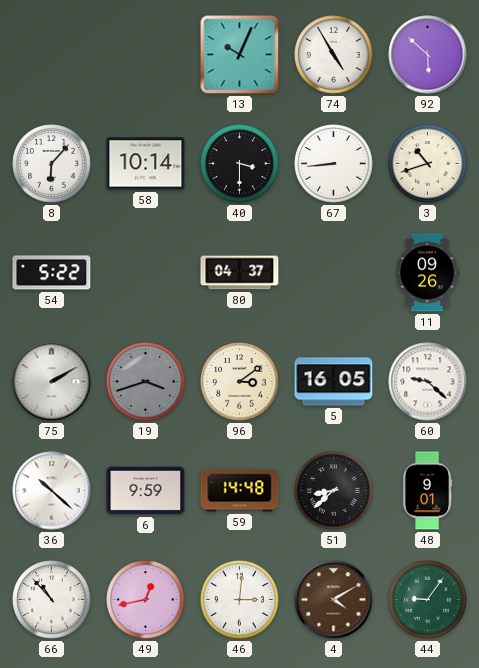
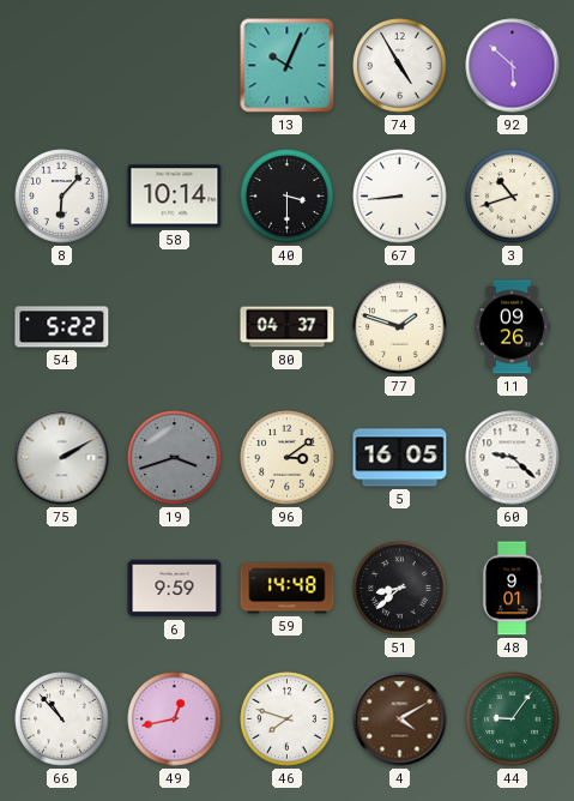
77: none -> 1:48 (400, 327)
36: 10:22 -> none (52, 491)
46: 3:01 -> 7:48 (288, 719)
